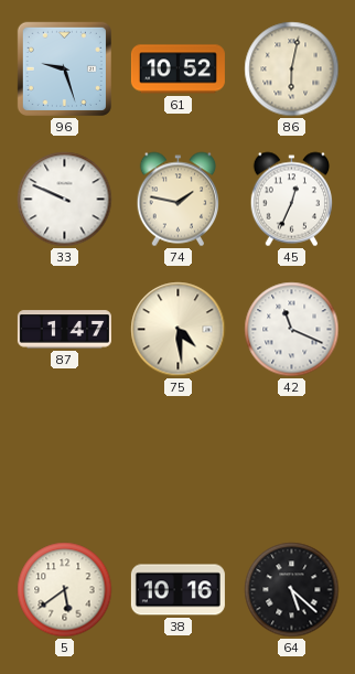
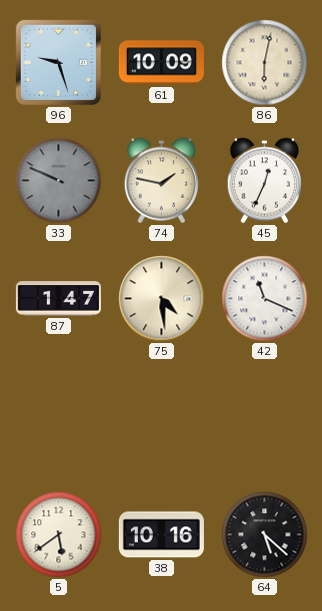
61: 10:52 -> 10:09 (161, 63)
33 dial: white -> grey (59, 181)
